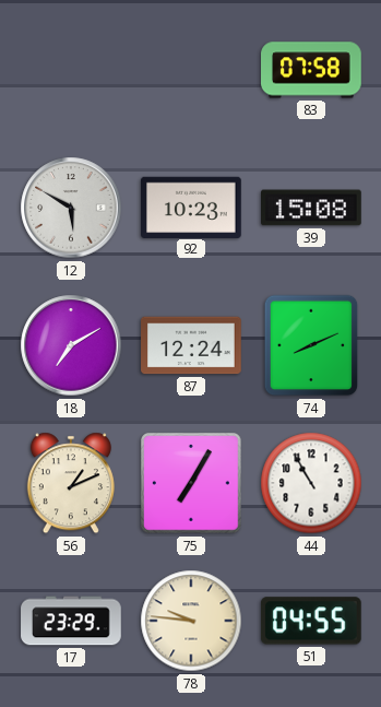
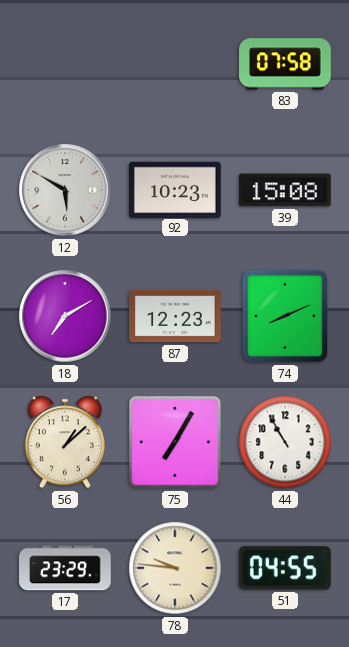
87: 12:24 -> 12:23 (175, 316)
56: 1:11 -> 1:08 (65, 442)
